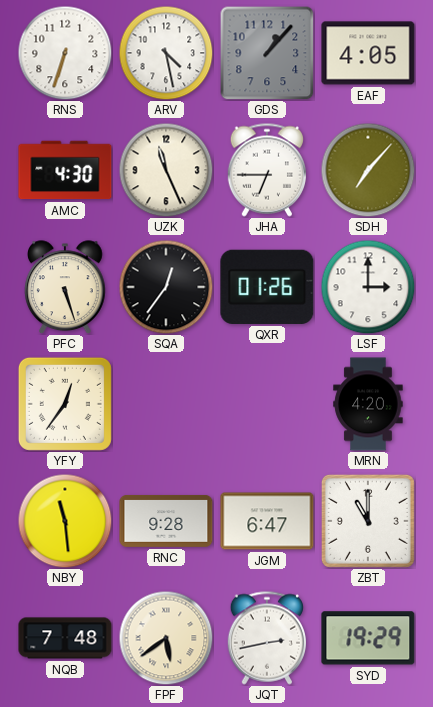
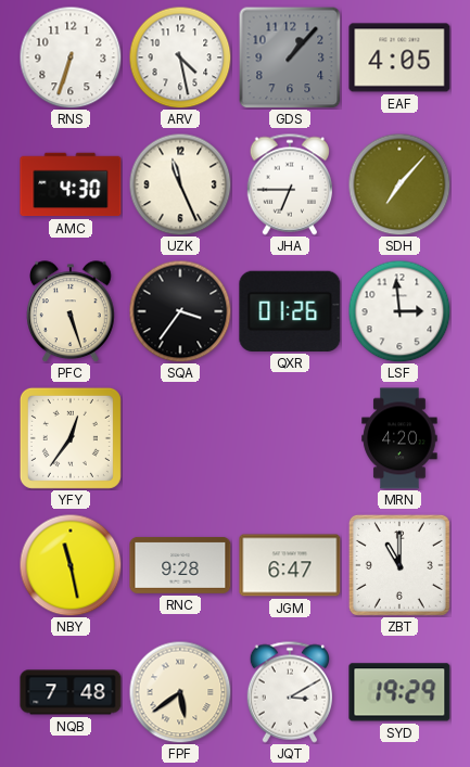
SQA: 12:36 -> 3:36 (180, 311)
LSF: 3:00 -> 2:59 (399, 311)
NBY: 11:29 -> 11:28 (71, 565)
JQT: 2:43 -> 3:10 (289, 692)
